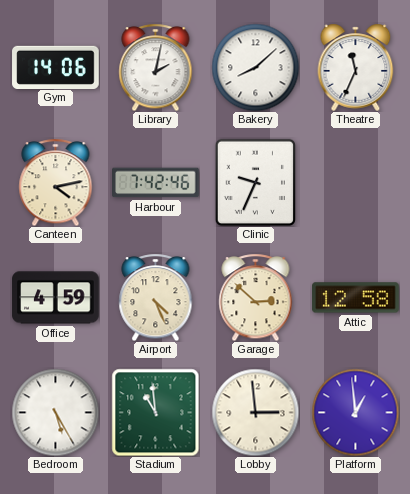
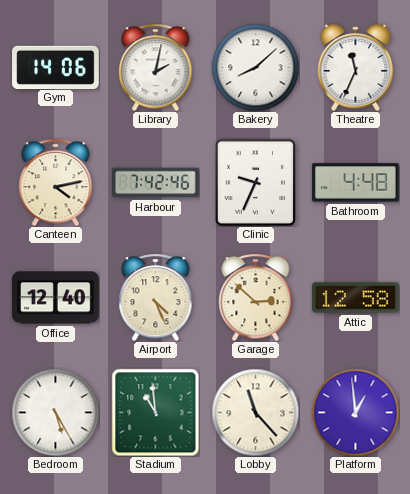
Bathroom: none -> 4:48 (356, 183)
Office: 4:59 -> 12:40 (56, 298)
Lobby: 2:59 -> 11:23 (255, 412)
